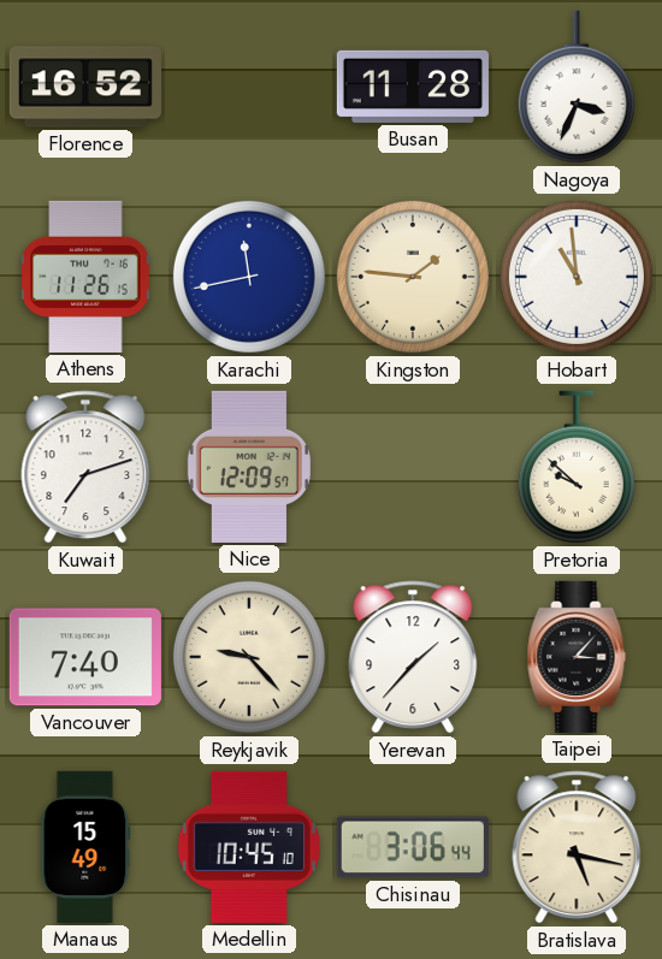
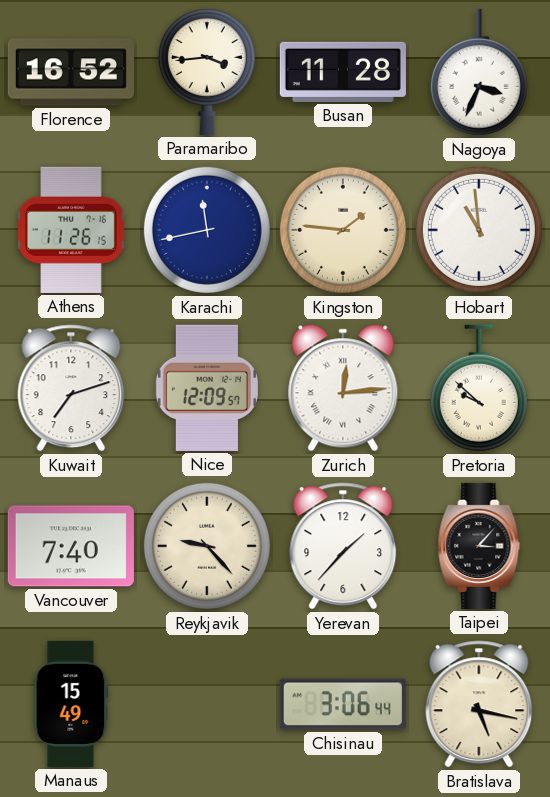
Paramaribo: none -> 3:44 (207, 71)
Zurich: none -> 12:14 (343, 388)
Medellin: 10:45 -> none (249, 847)
